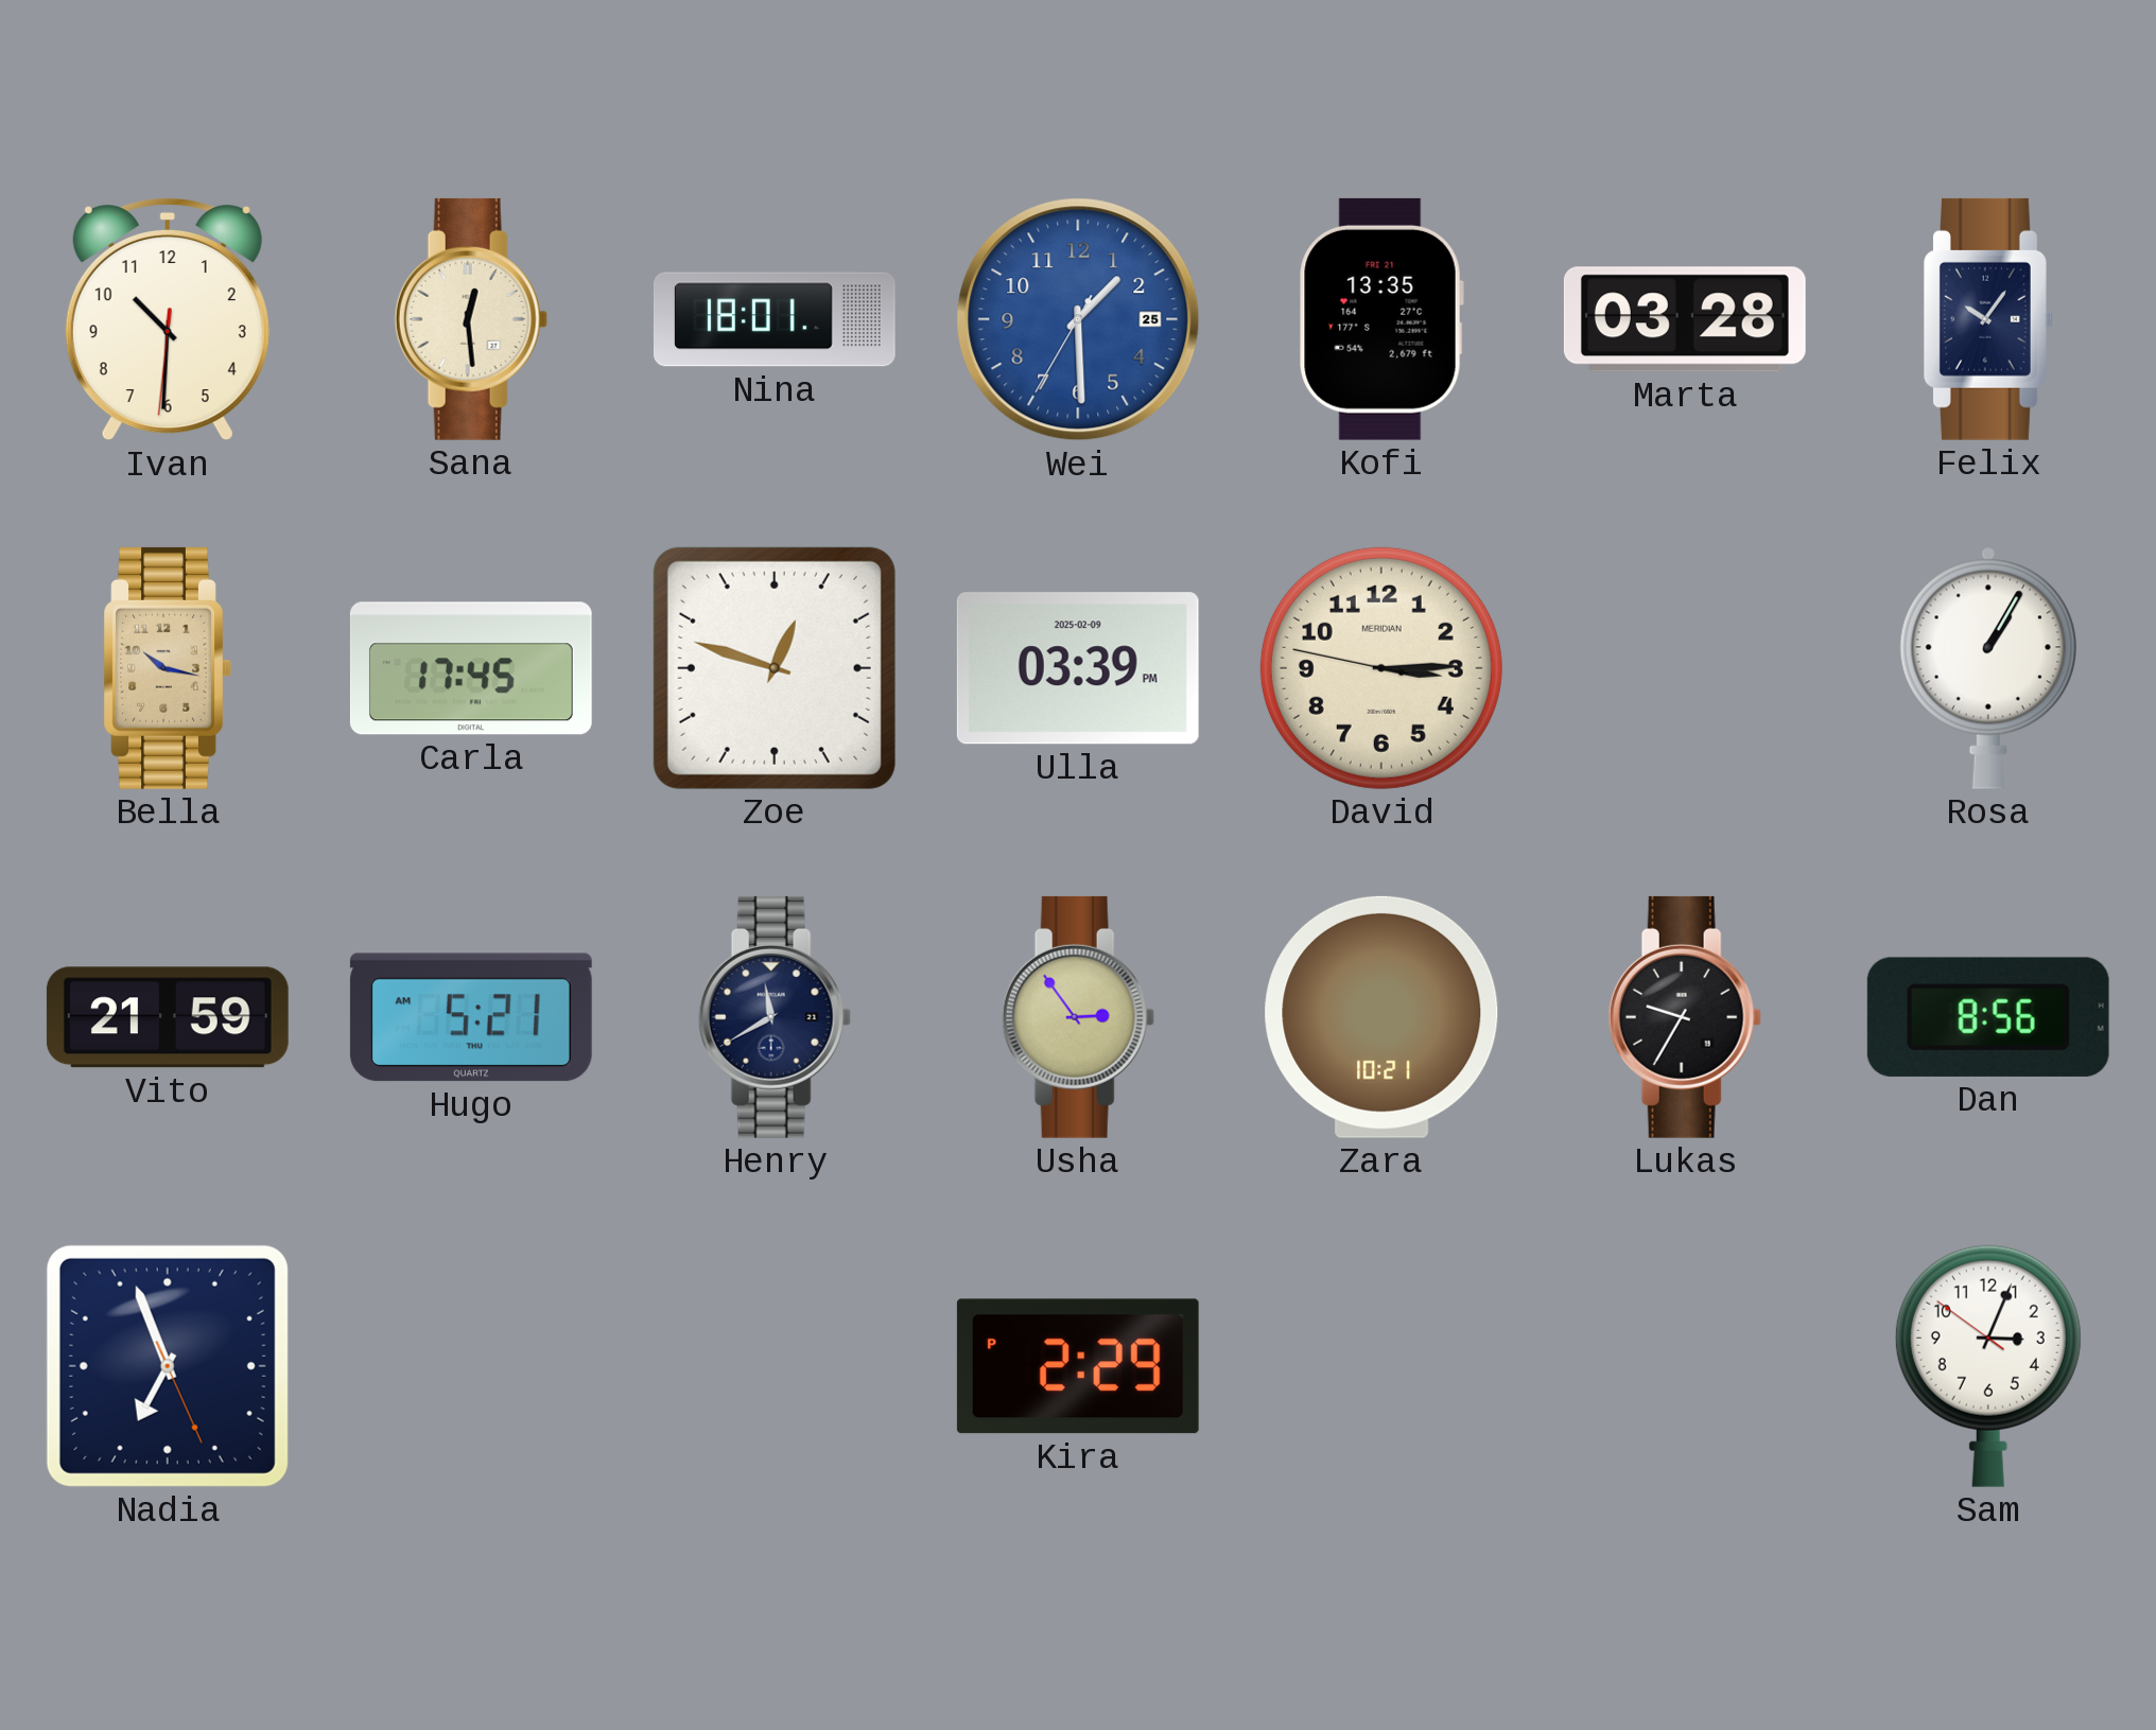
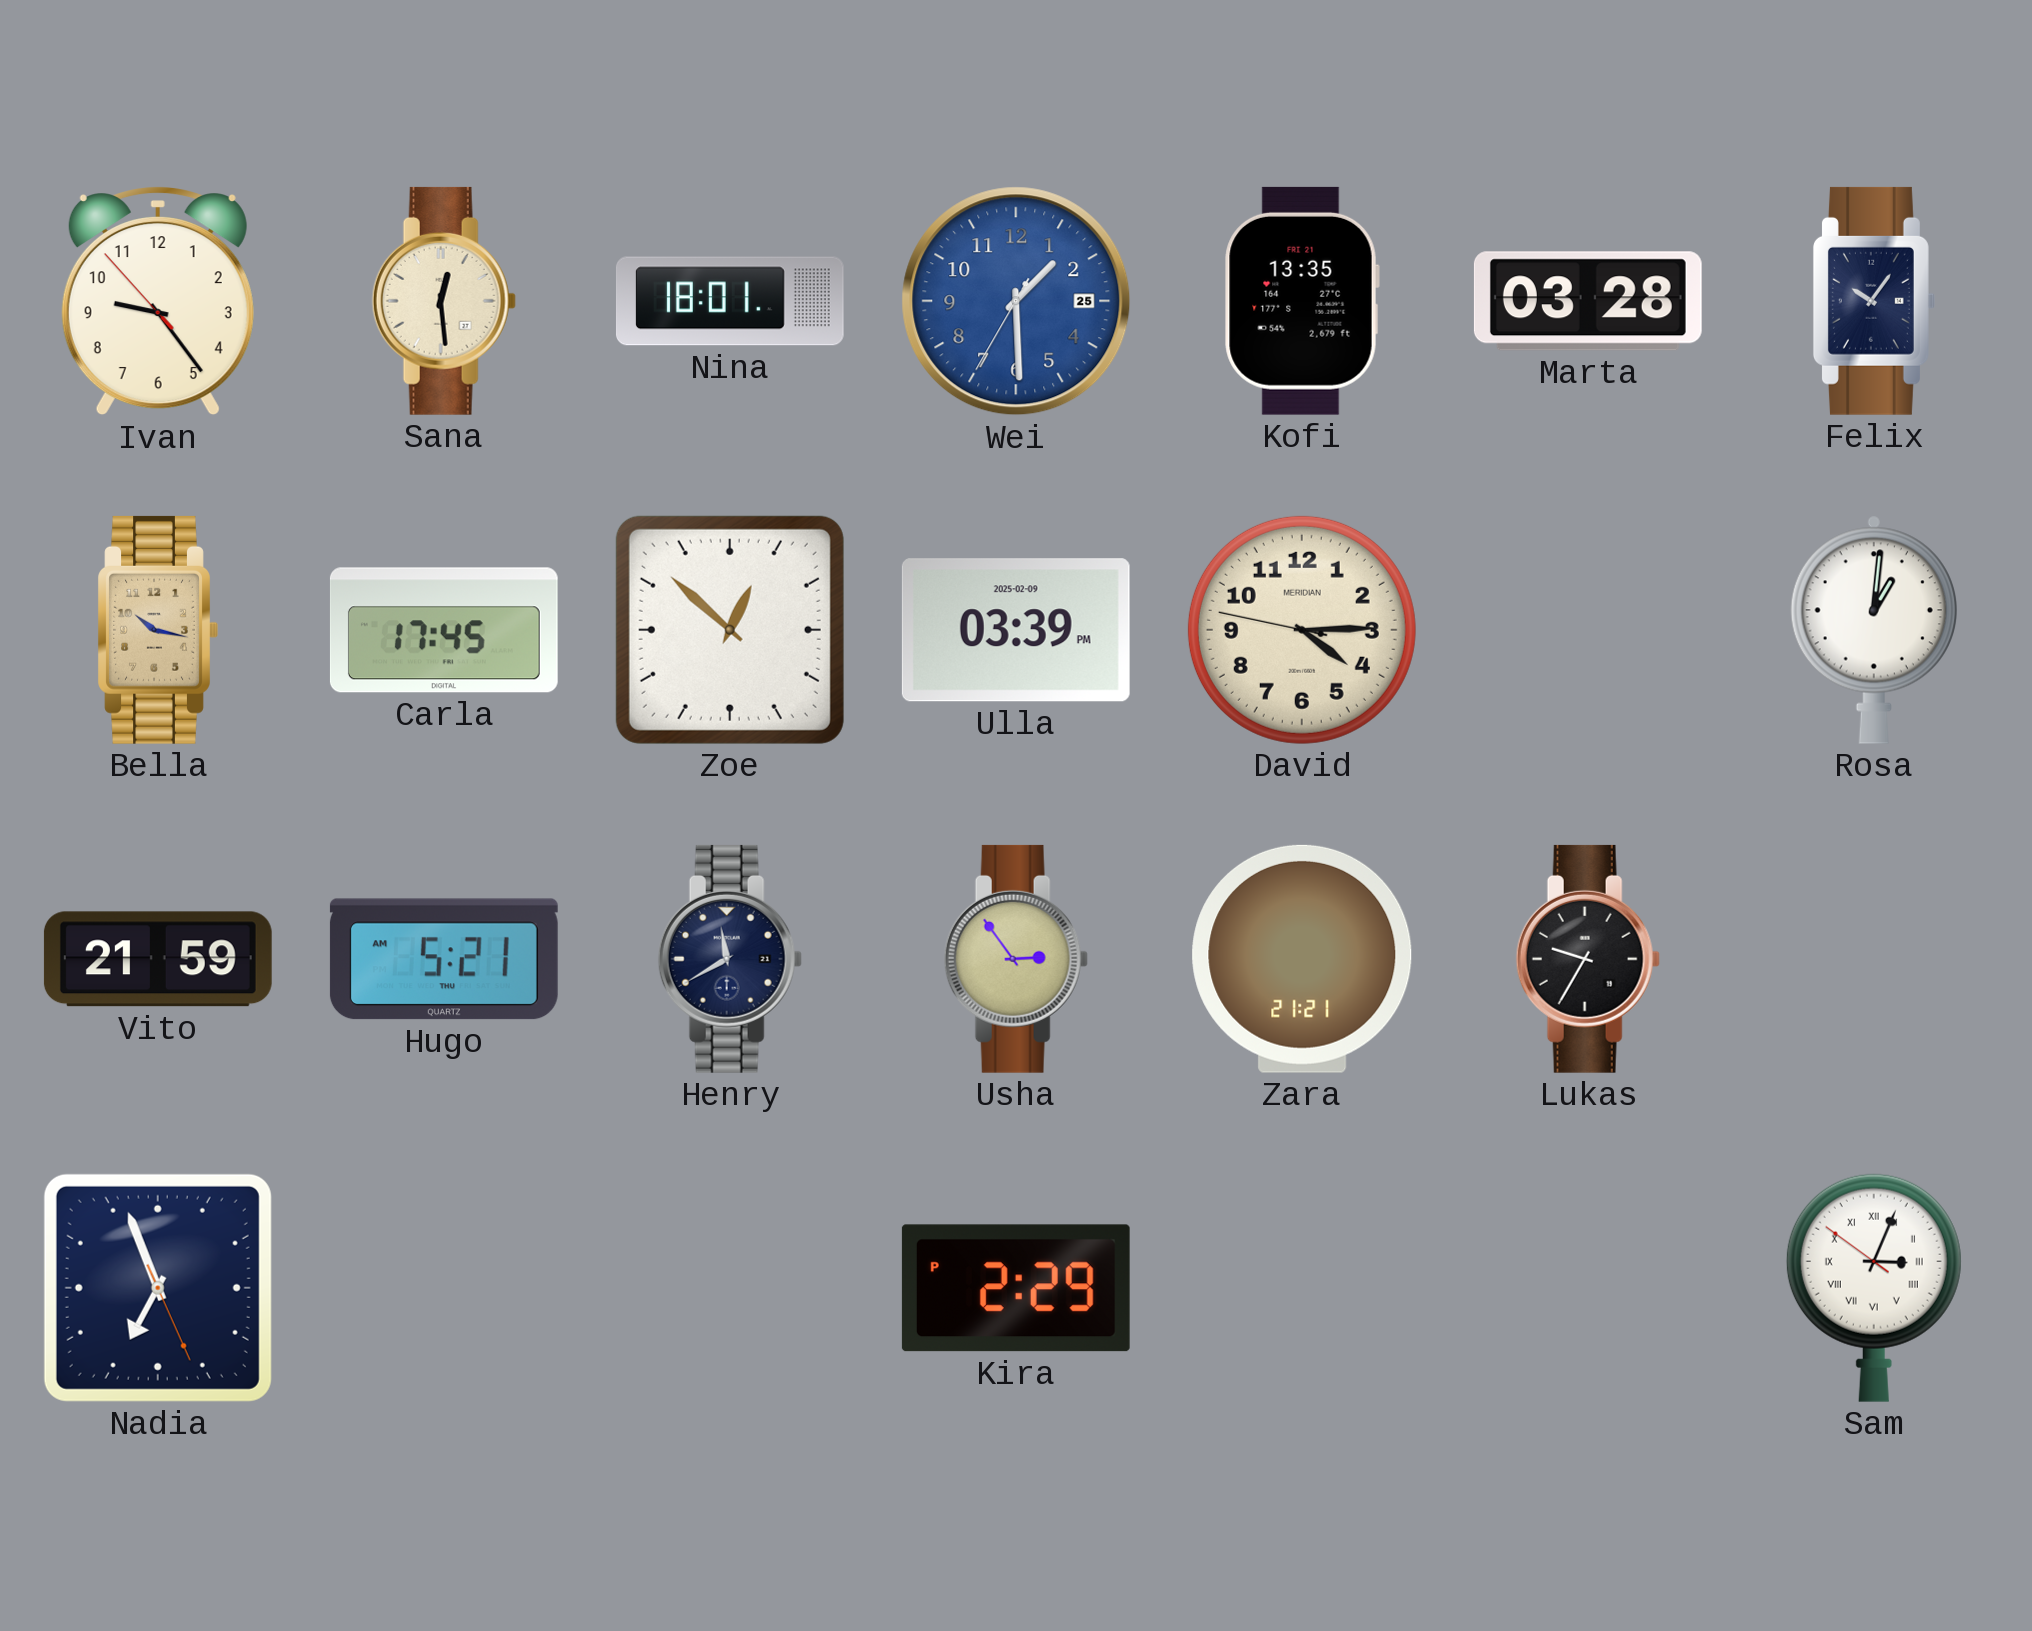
Ivan: 10:30 -> 9:23 (158, 301)
Zoe: 12:48 -> 12:52 (730, 630)
David: 3:14 -> 4:14 (1302, 630)
Rosa: 1:05 -> 1:01 (1874, 630)
Zara: 10:21 -> 21:21 (1302, 959)
Dan: 8:56 -> none (1988, 1017)
Sam numerals: Arabic -> Roman (1874, 1288)
